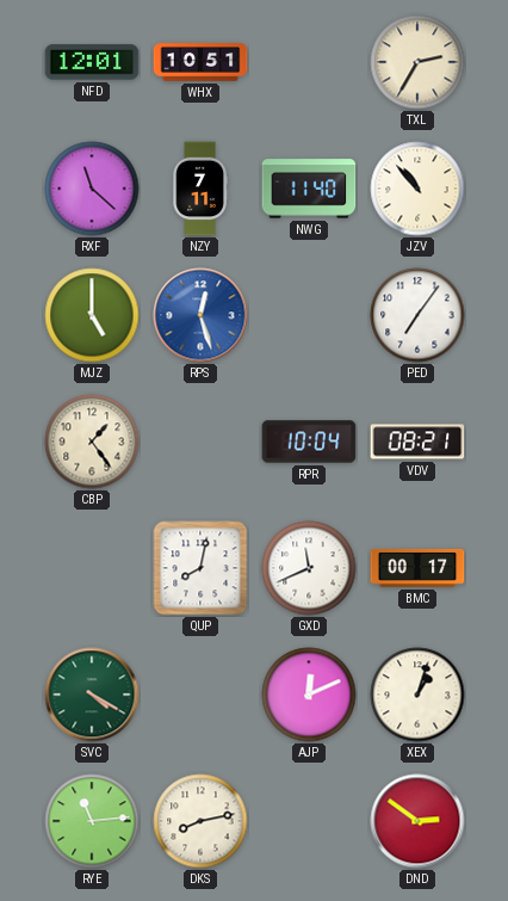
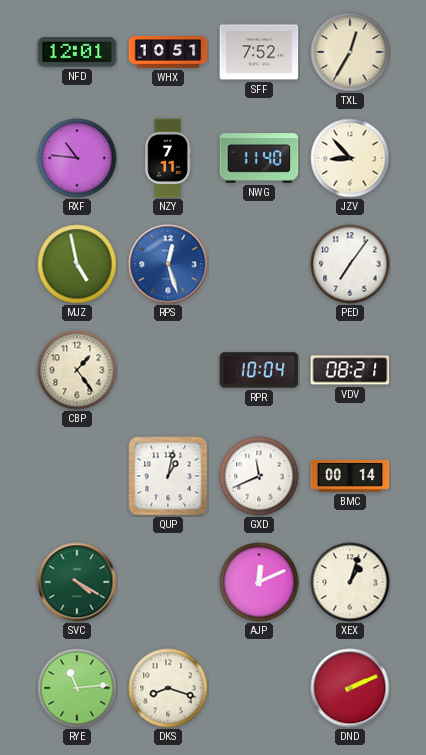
SFF: none -> 7:52 (259, 52)
TXL: 2:35 -> 12:35 (350, 52)
RXF: 11:22 -> 10:46 (77, 158)
JZV: 10:53 -> 8:53 (350, 158)
MJZ: 5:00 -> 4:58 (77, 264)
QUP: 8:02 -> 1:02 (168, 476)
BMC: 00:17 -> 00:14 (350, 477)
DKS: 8:13 -> 8:18 (168, 688)
DND: 2:51 -> 2:11 (350, 688)
